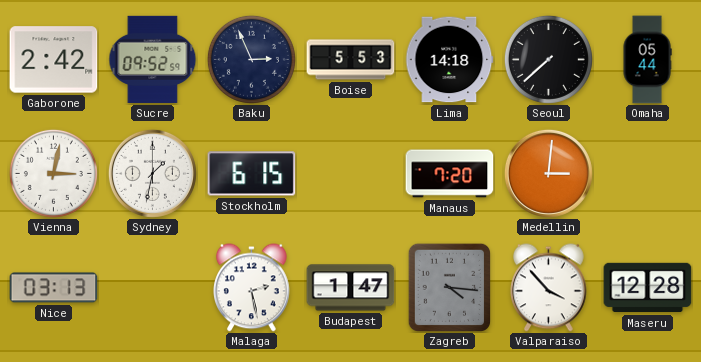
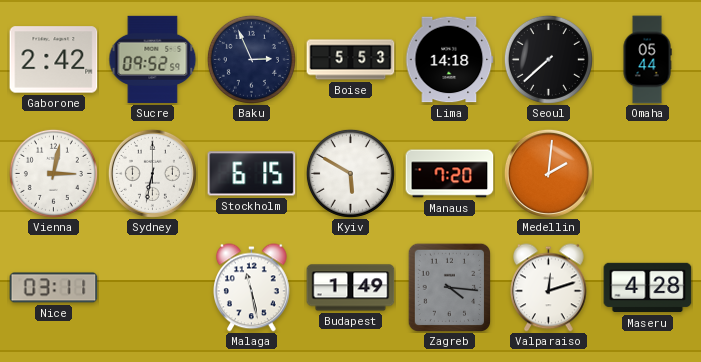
Sydney: 1:32 -> 6:32 (152, 173)
Kyiv: none -> 5:50 (350, 173)
Medellin: 3:01 -> 2:01 (548, 173)
Nice: 03:13 -> 03:11 (54, 288)
Malaga: 2:28 -> 11:28 (252, 288)
Budapest: 1:47 -> 1:49 (351, 288)
Valparaiso: 3:53 -> 12:12 (549, 288)
Maseru: 12:28 -> 4:28 (648, 288)
